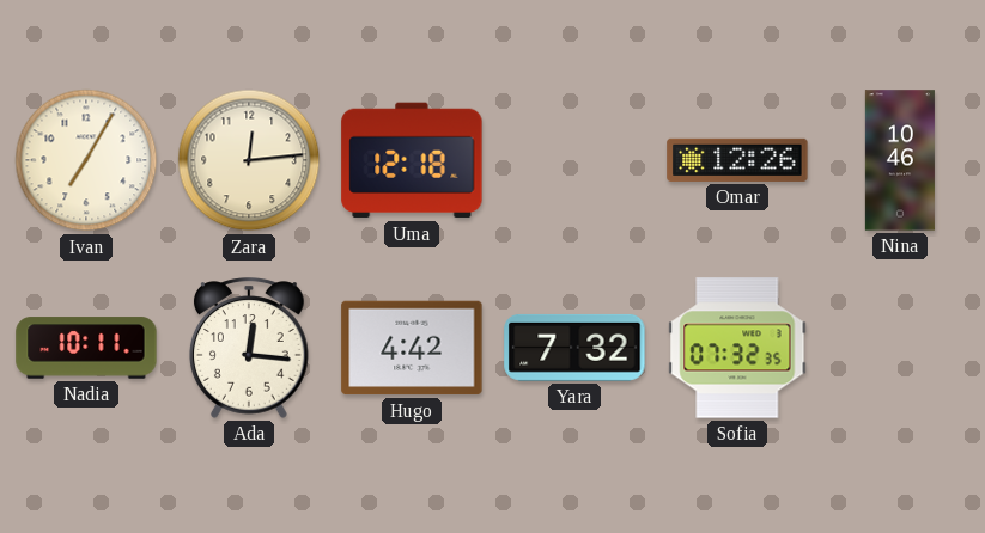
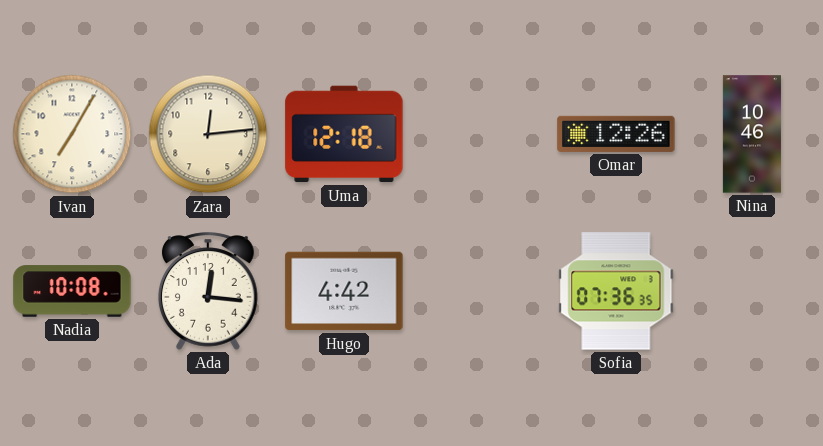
Nadia: 10:11 -> 10:08 (72, 291)
Yara: 7:32 -> none (574, 348)
Sofia: 07:32 -> 07:36 (616, 291)
